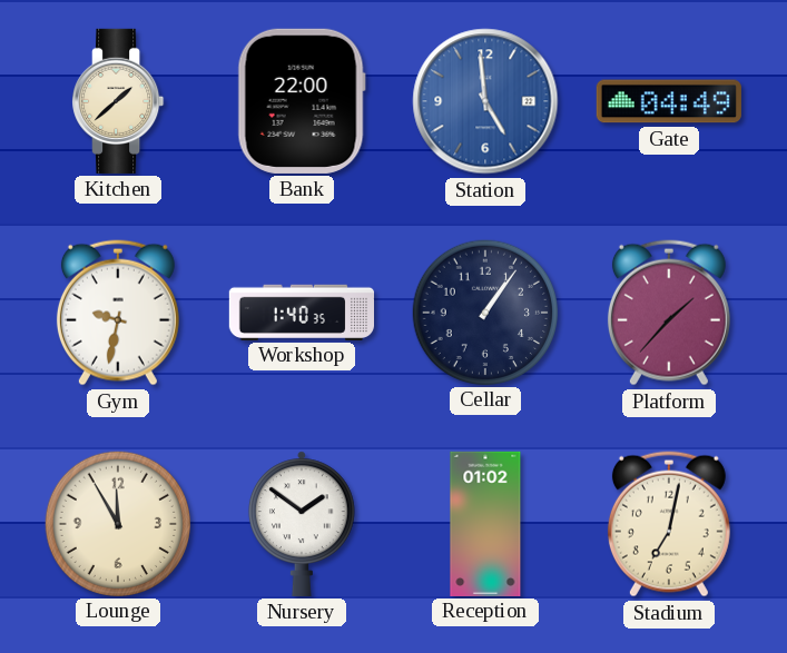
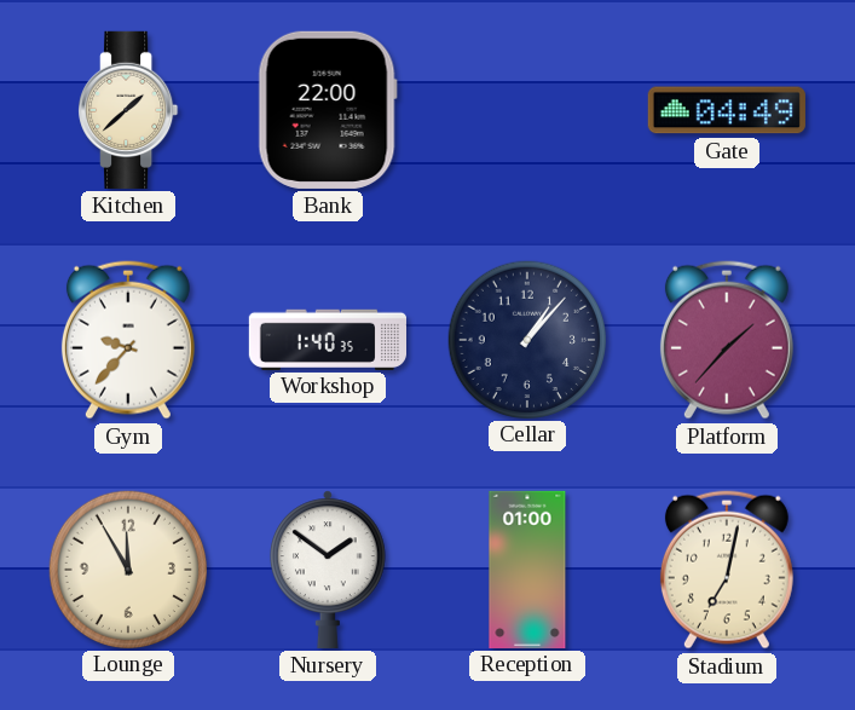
Station: 4:59 -> none (485, 101)
Gym: 9:32 -> 9:37 (128, 340)
Cellar: 1:06 -> 1:07 (526, 339)
Reception: 01:02 -> 01:00 (527, 568)
